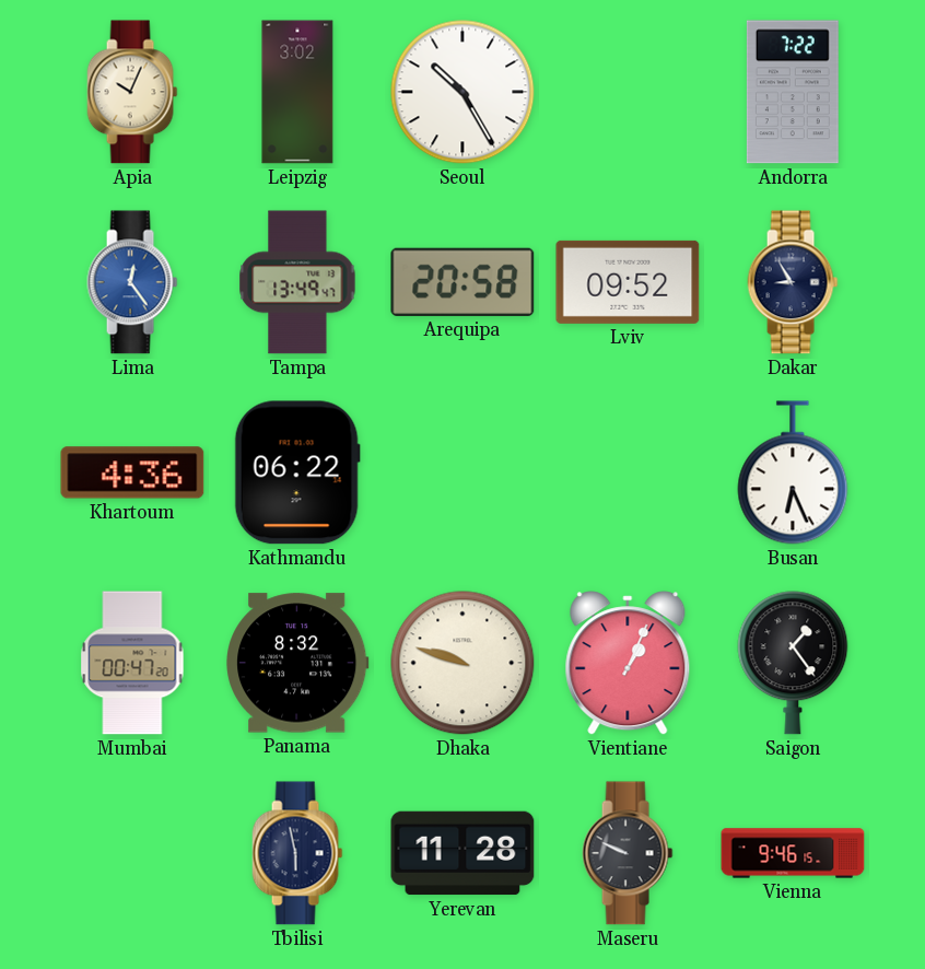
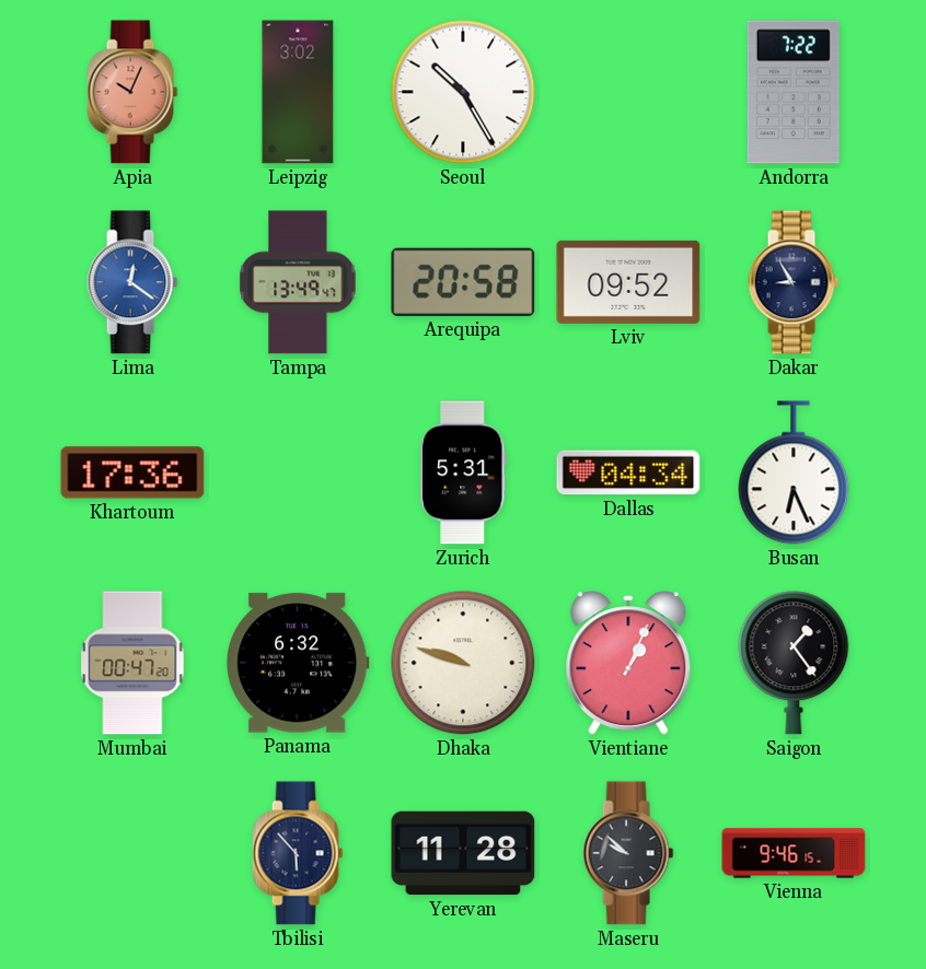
Apia dial: cream -> salmon (132, 92)
Lima: 12:24 -> 12:21 (132, 282)
Khartoum: 4:36 -> 17:36 (132, 472)
Kathmandu: 06:22 -> none (297, 472)
Zurich: none -> 5:31 (464, 472)
Dallas: none -> 04:34 (628, 472)
Panama: 8:32 -> 6:32 (299, 663)
Tbilisi: 5:58 -> 5:53 (298, 853)
Maseru: 9:49 -> 9:52 (628, 853)
